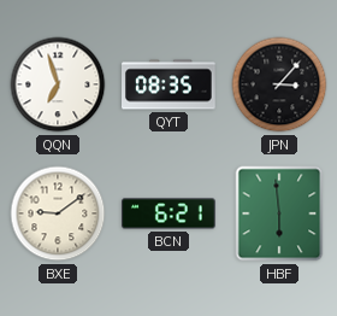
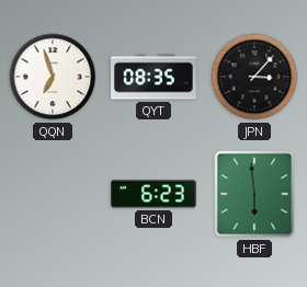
BXE: 9:09 -> none (58, 213)
BCN: 6:21 -> 6:23 (153, 194)
